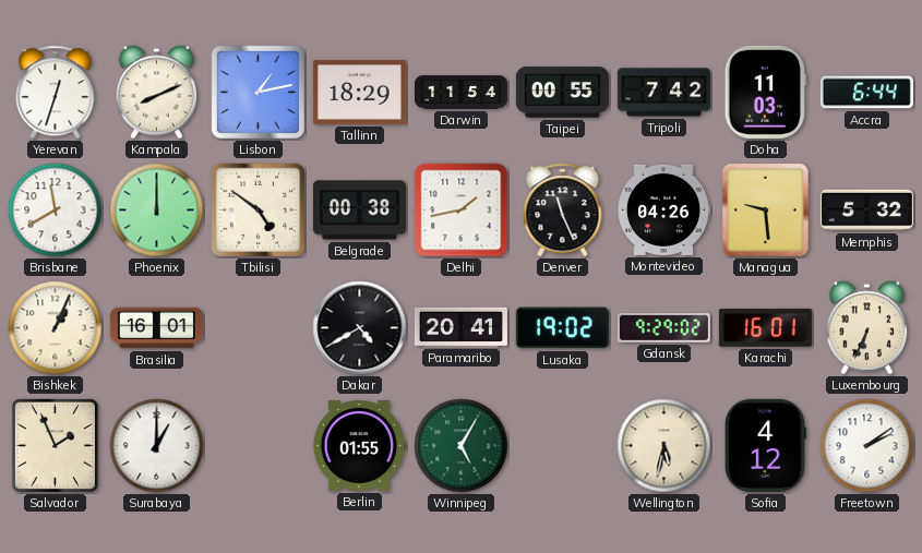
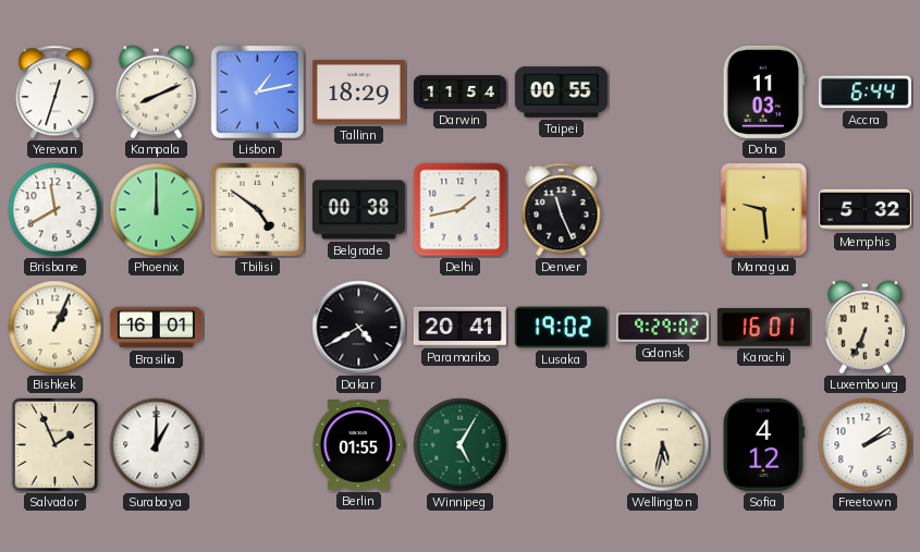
Tripoli: 7:42 -> none (663, 93)
Montevideo: 04:26 -> none (663, 209)
